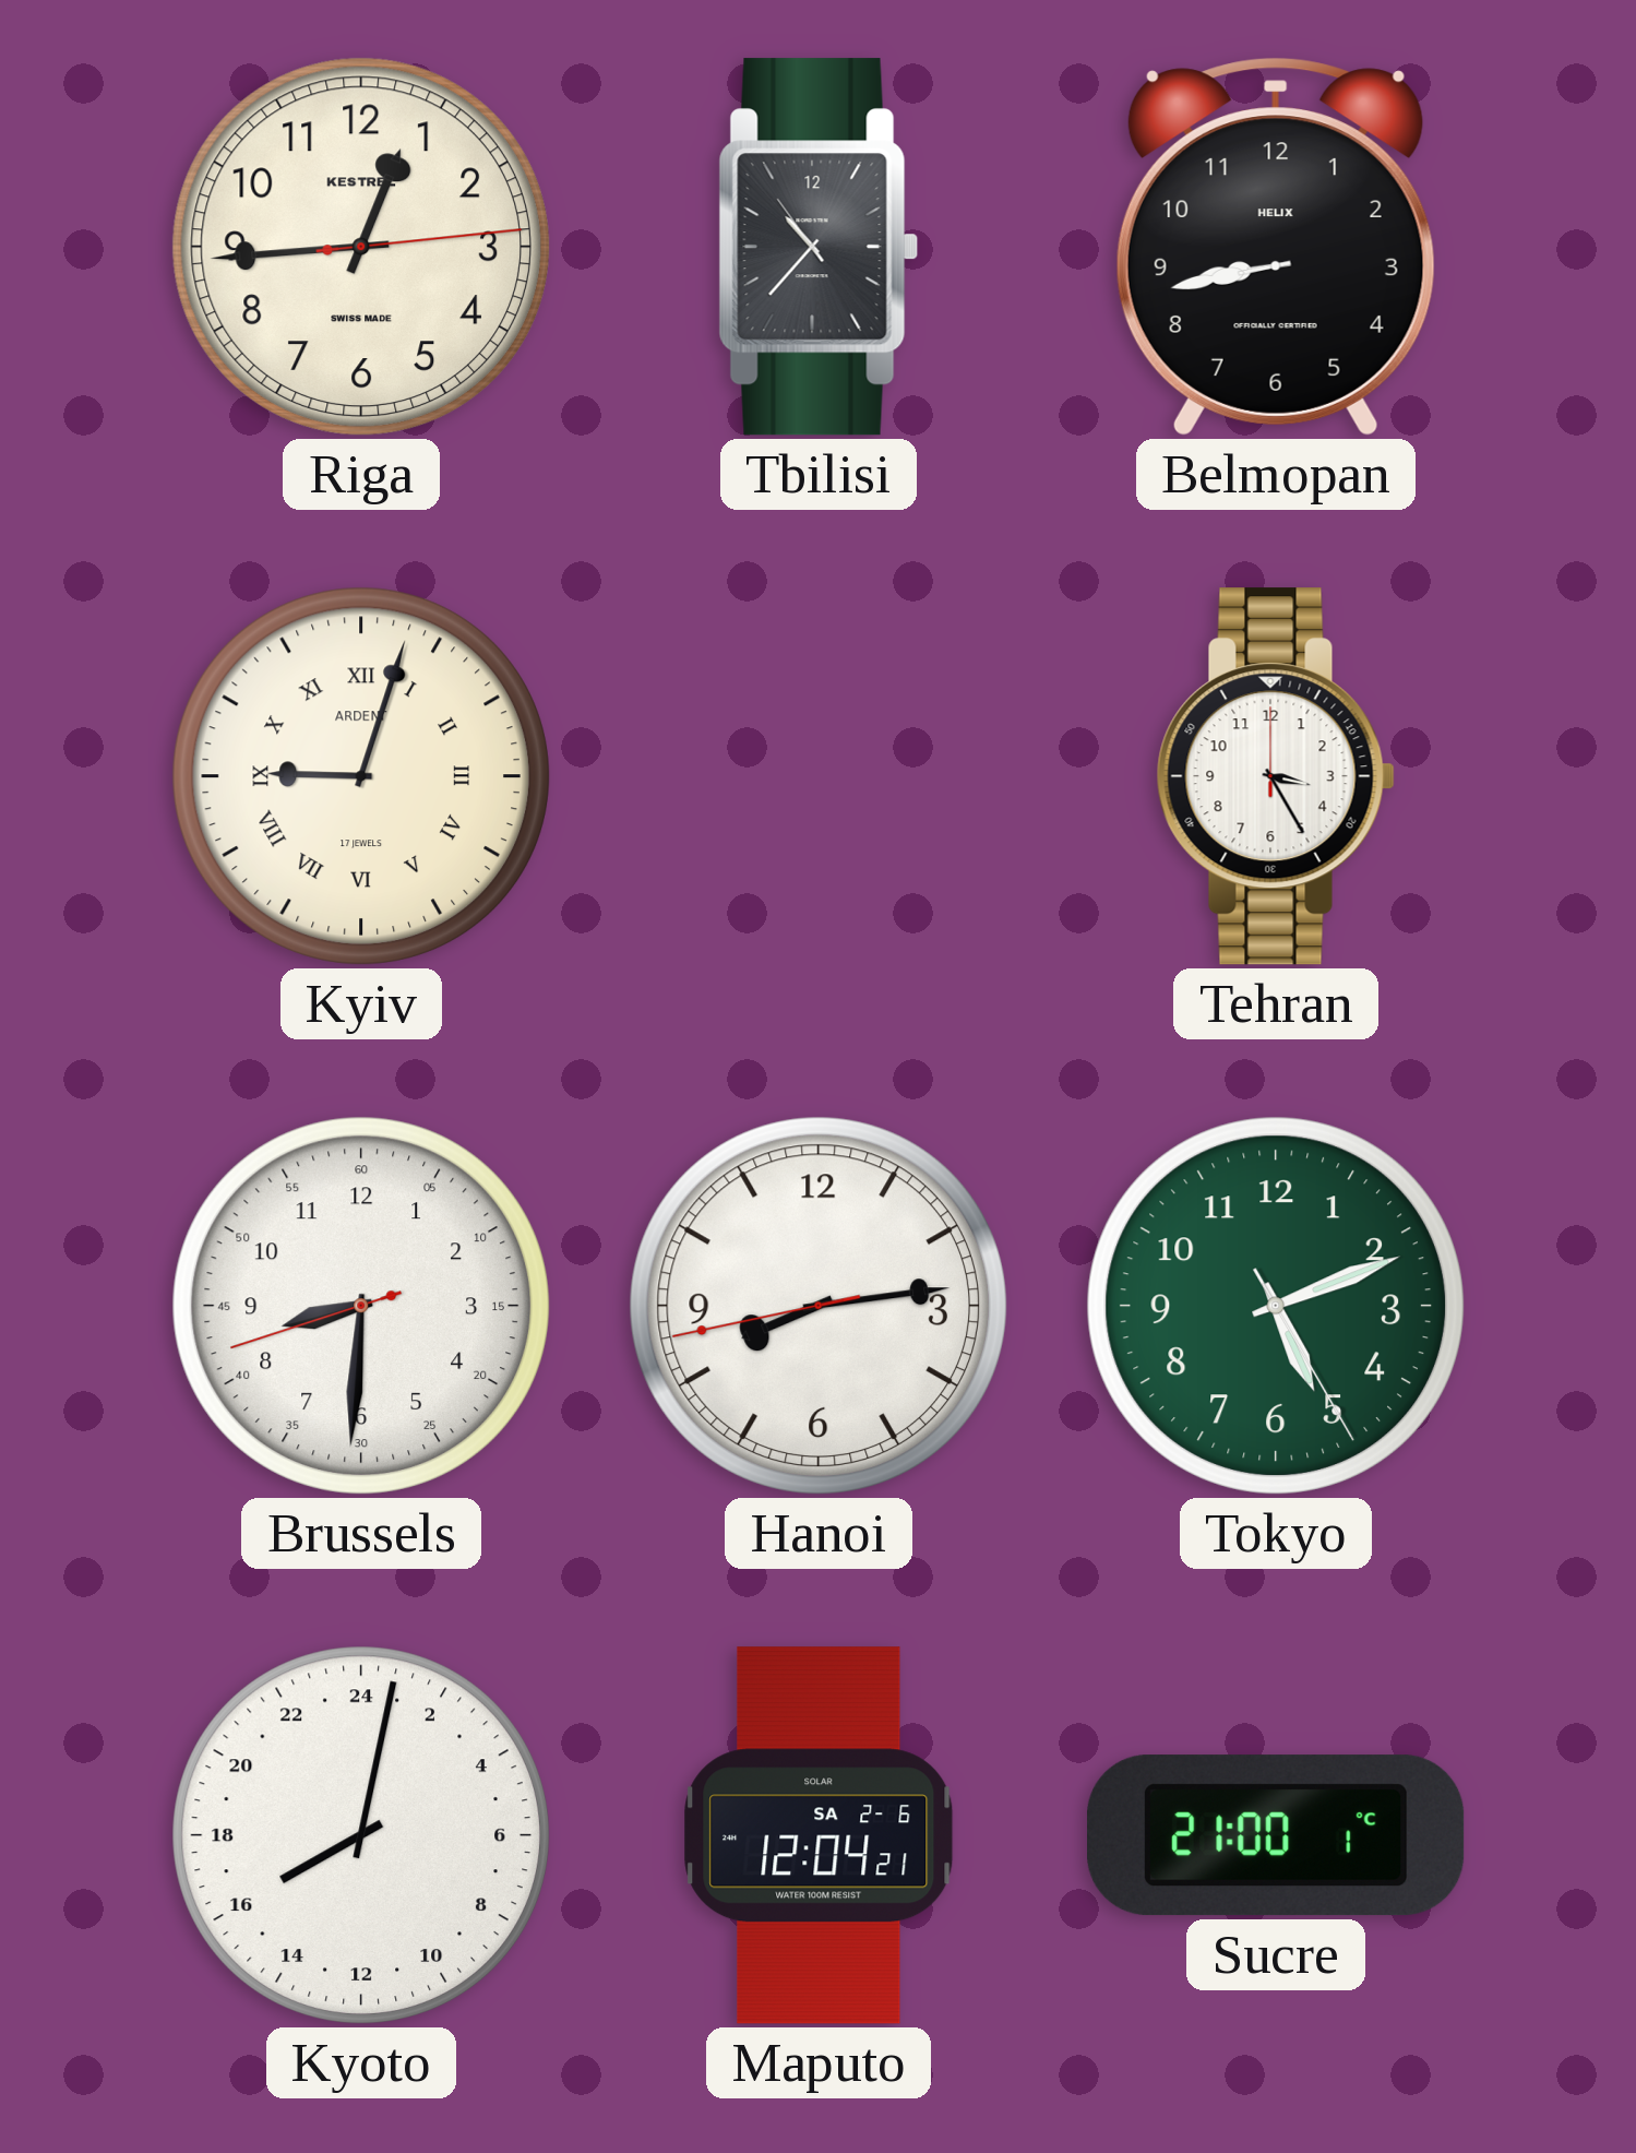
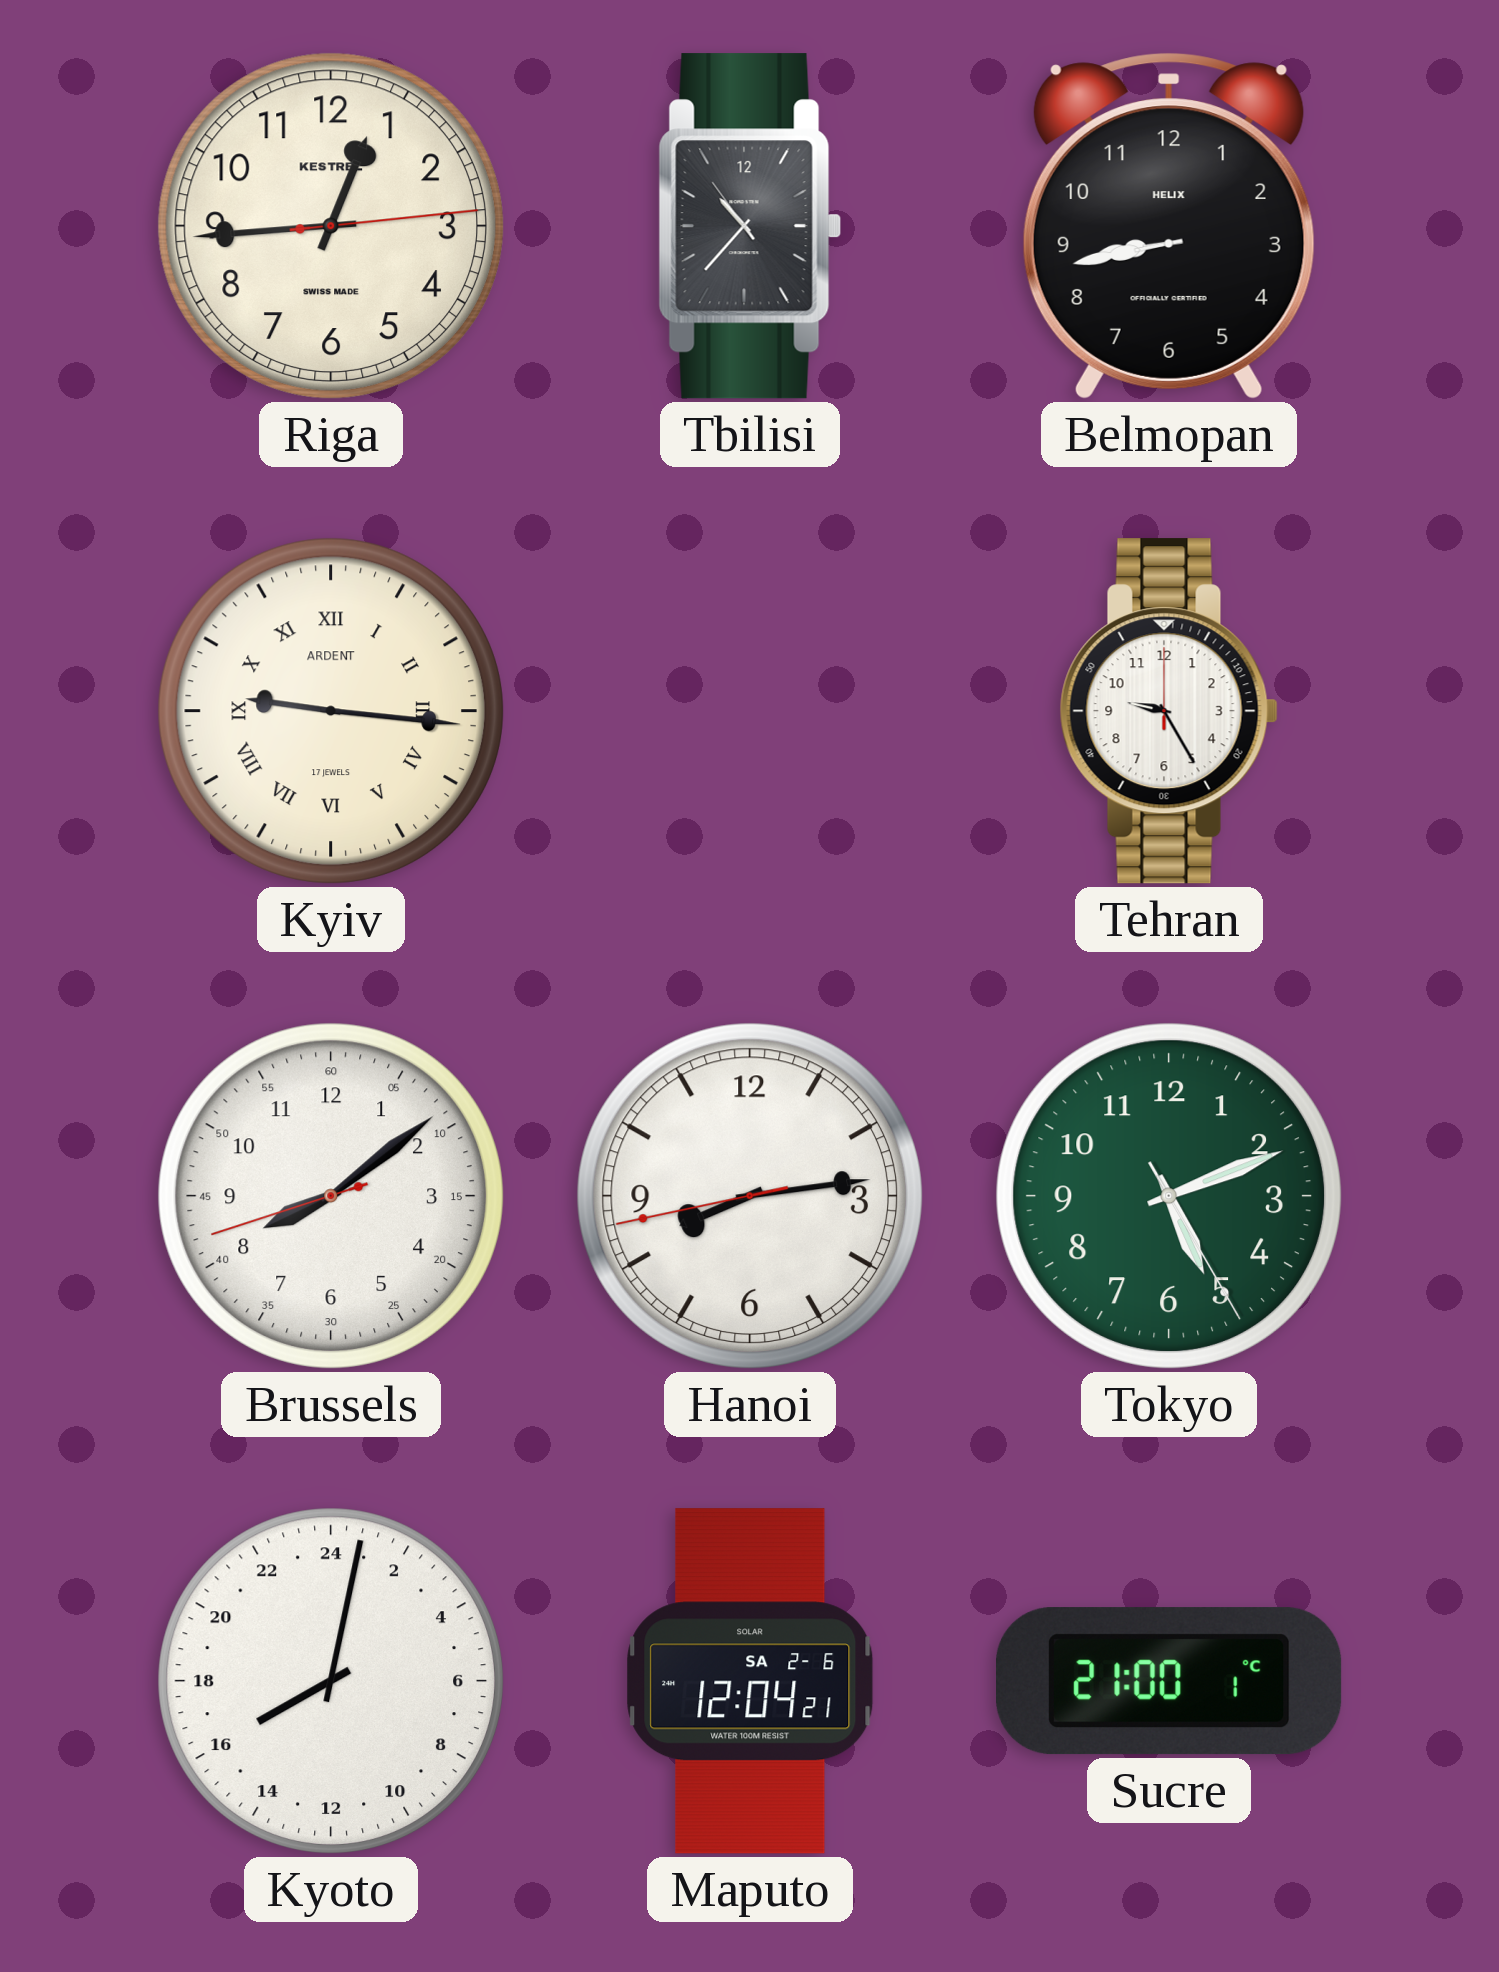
Kyiv: 9:03 -> 9:16 (331, 711)
Tehran: 3:25 -> 9:25 (1169, 711)
Brussels: 8:30 -> 8:08 (331, 1196)
